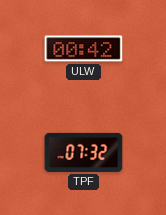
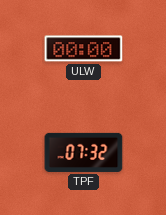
ULW: 00:42 -> 00:00 (84, 49)
